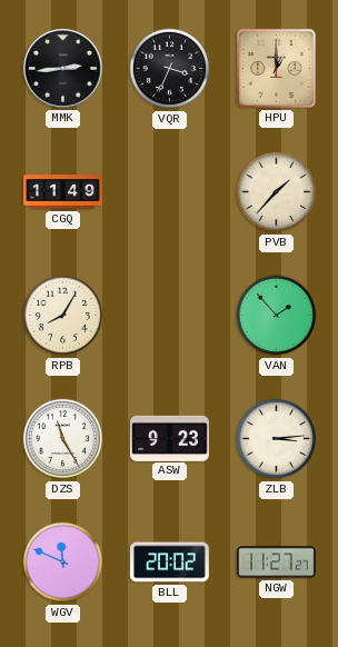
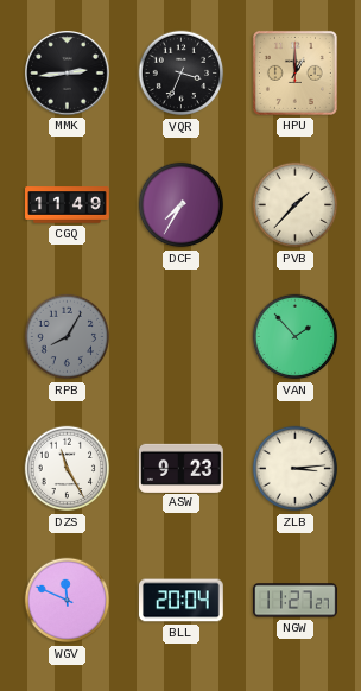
DCF: none -> 7:35 (182, 205)
RPB dial: cream -> grey (68, 337)
BLL: 20:02 -> 20:04 (182, 601)
